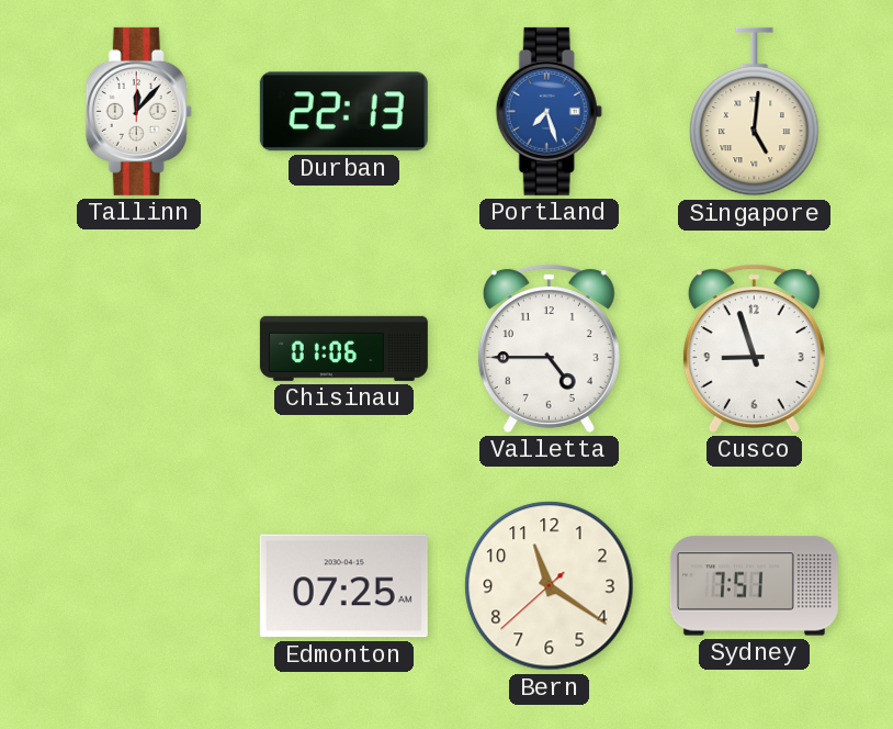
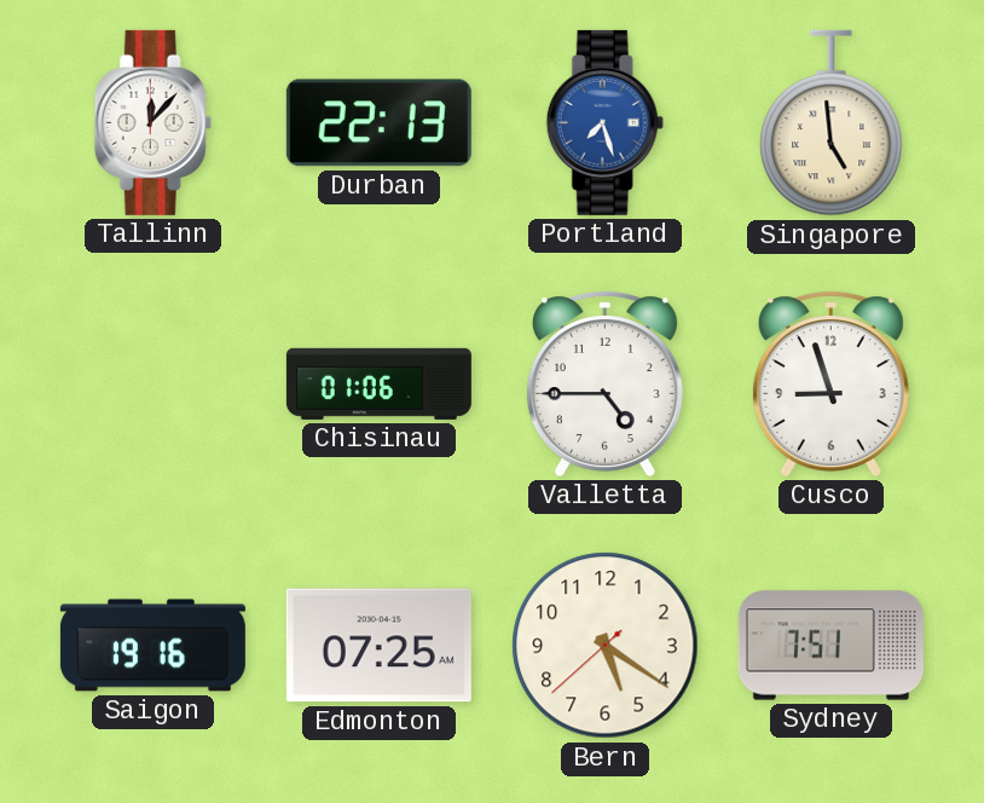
Singapore: 5:01 -> 4:59 (832, 123)
Saigon: none -> 19:16 (152, 646)
Bern: 11:20 -> 5:20 (606, 646)
